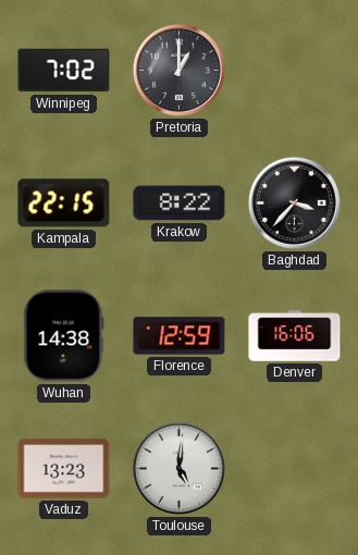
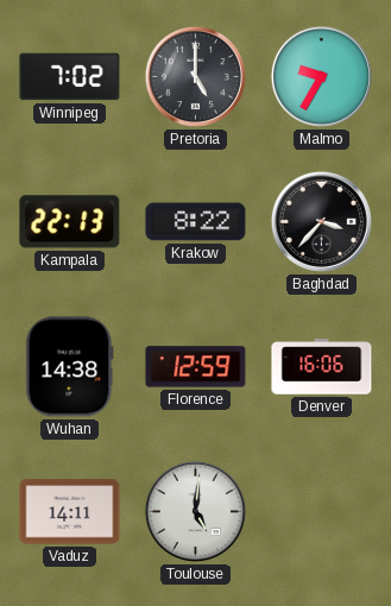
Pretoria: 1:00 -> 5:00 (195, 76)
Malmo: none -> 9:35 (321, 76)
Kampala: 22:15 -> 22:13 (70, 222)
Vaduz: 13:23 -> 14:11 (70, 512)
